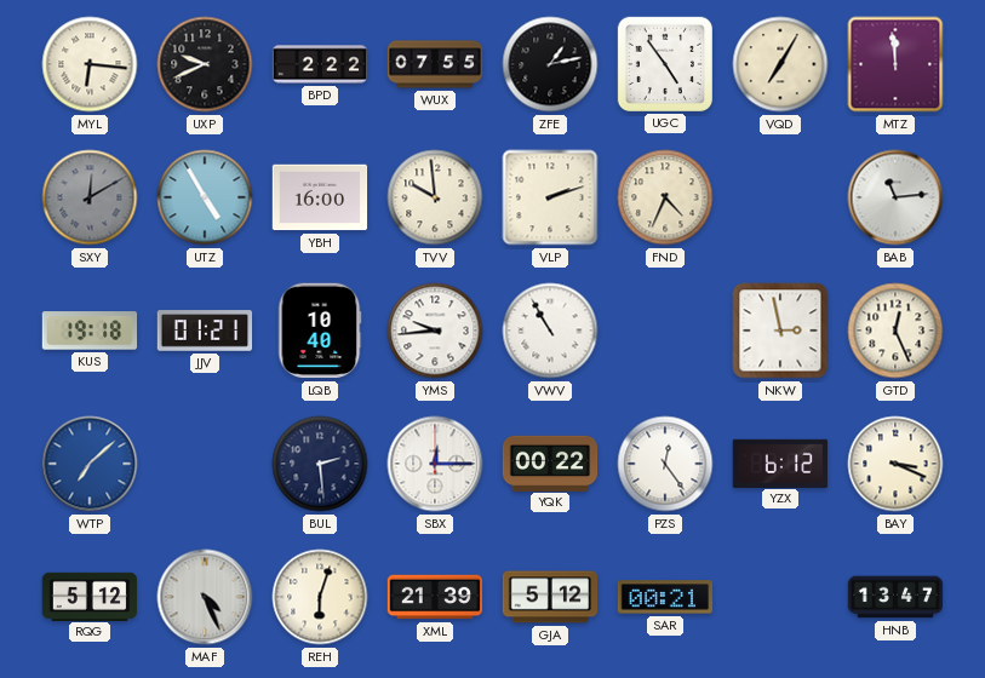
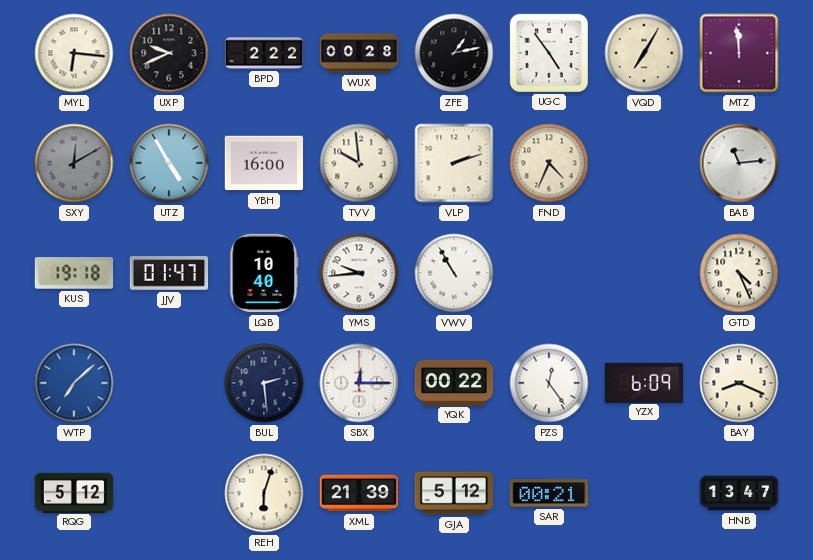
WUX: 07:55 -> 00:28 (359, 53)
JJV: 01:21 -> 01:47 (169, 273)
NKW: 2:58 -> none (780, 331)
GTD: 12:26 -> 4:26 (739, 273)
YZX: 6:12 -> 6:09 (644, 382)
BAY: 3:19 -> 8:19 (739, 383)
MAF: 4:26 -> none (205, 597)
